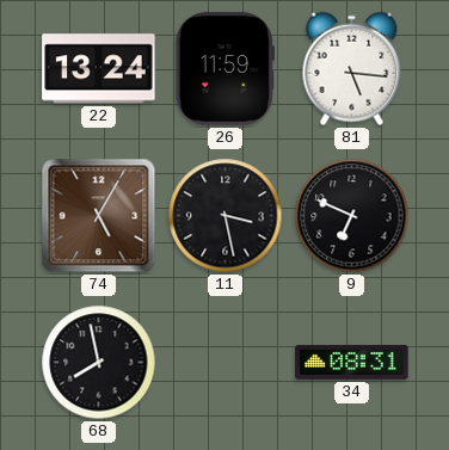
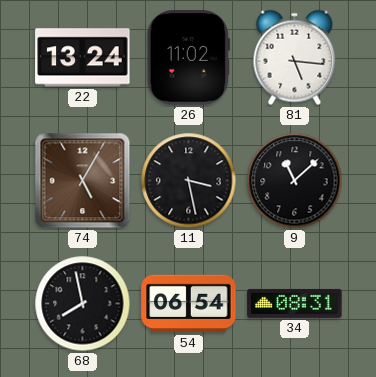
26: 11:59 -> 11:02 (188, 58)
9: 6:49 -> 11:08 (295, 181)
54: none -> 06:54 (189, 304)
